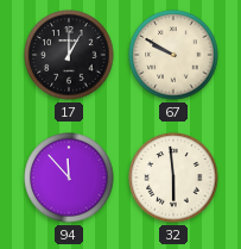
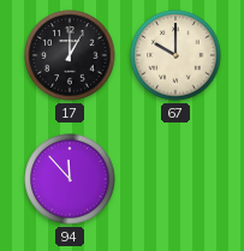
67: 9:50 -> 10:00 (175, 55)
32: 5:59 -> none (173, 178)
